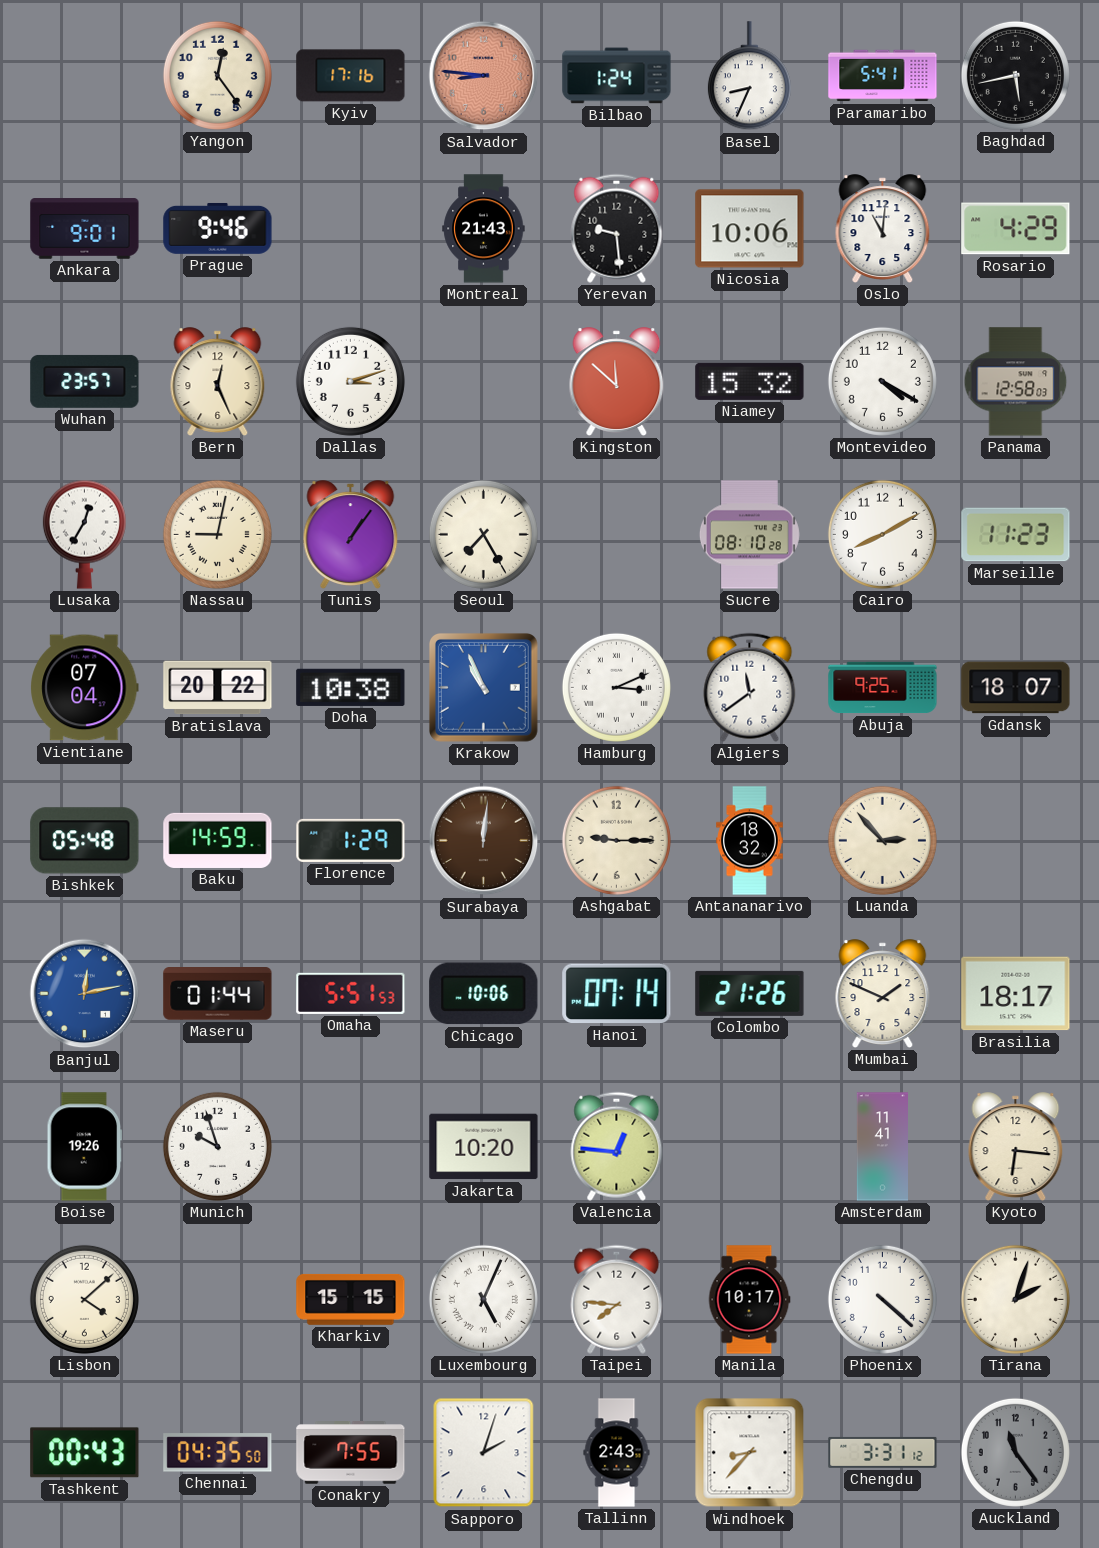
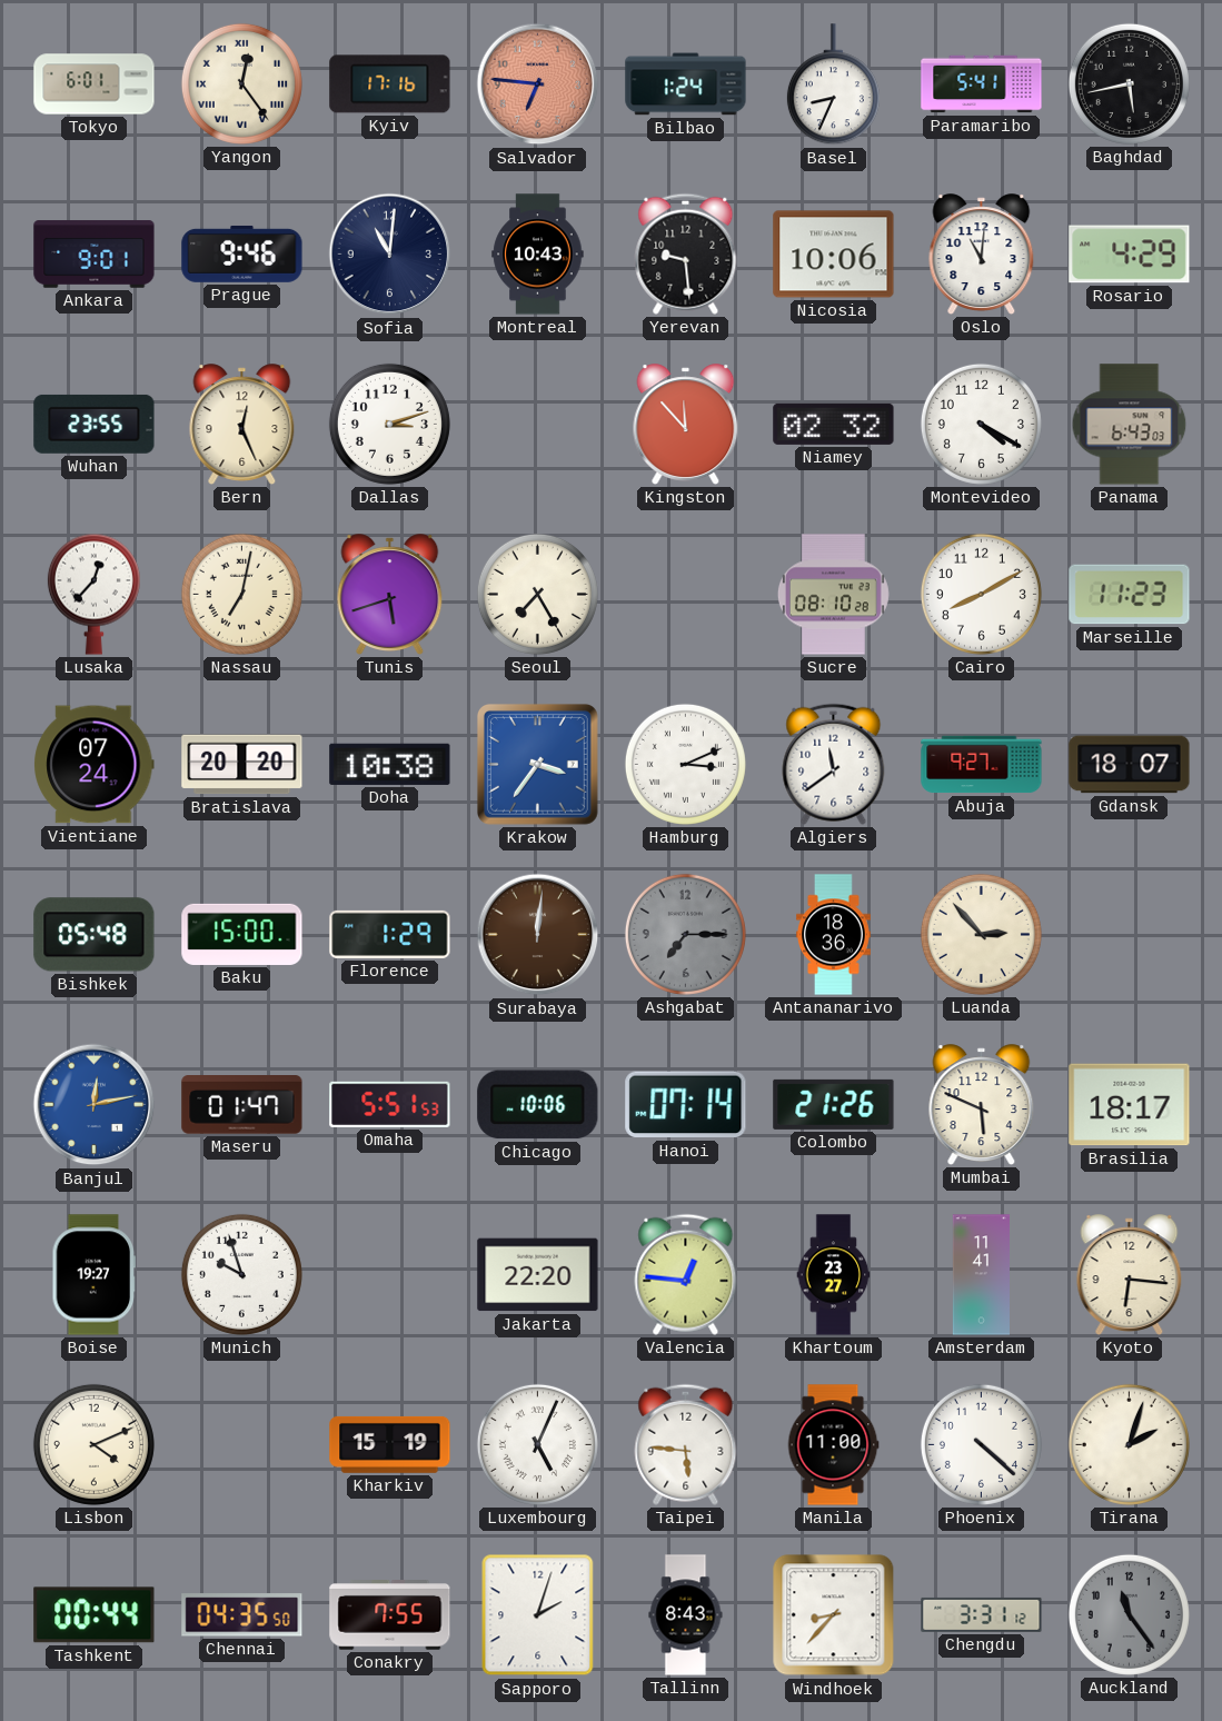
Tokyo: none -> 6:01 (95, 84)
Yangon numerals: Arabic -> Roman (241, 83)
Salvador: 8:46 -> 6:46 (538, 84)
Sofia: none -> 11:01 (390, 255)
Montreal: 21:43 -> 10:43 (538, 255)
Wuhan: 23:57 -> 23:55 (95, 424)
Kingston: 11:52 -> 11:53 (686, 425)
Niamey: 15:32 -> 02:32 (834, 424)
Panama: 12:58 -> 6:43 (1130, 425)
Lusaka: 12:35 -> 12:37 (93, 594)
Nassau: 9:02 -> 7:02 (241, 594)
Tunis: 1:06 -> 5:42 (390, 595)
Vientiane: 07:04 -> 07:24 (95, 765)
Bratislava: 20:22 -> 20:20 (242, 765)
Krakow: 10:56 -> 3:36 (537, 764)
Abuja: 9:25 -> 9:27 (982, 765)
Baku: 14:59 -> 15:00 (242, 934)
Ashgabat: 9:15 -> 7:15 (685, 934)
Ashgabat dial: cream -> grey (685, 934)
Antananarivo: 18:32 -> 18:36 (834, 935)
Maseru: 01:44 -> 01:47 (242, 1105)
Mumbai: 1:49 -> 5:49 (982, 1105)
Boise: 19:26 -> 19:27 (95, 1275)
Jakarta: 10:20 -> 22:20 (538, 1275)
Khartoum: none -> 23:27 (834, 1275)
Lisbon: 4:08 -> 4:11 (93, 1444)
Kharkiv: 15:15 -> 15:19 (390, 1444)
Taipei: 7:46 -> 5:46 (686, 1444)
Manila: 10:17 -> 11:00 (833, 1445)
Tashkent: 00:43 -> 00:44 (95, 1615)
Tallinn: 2:43 -> 8:43 (686, 1615)
